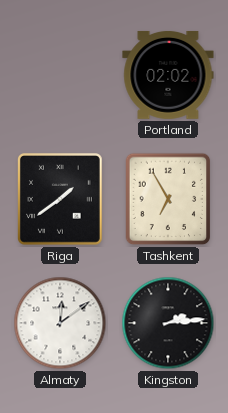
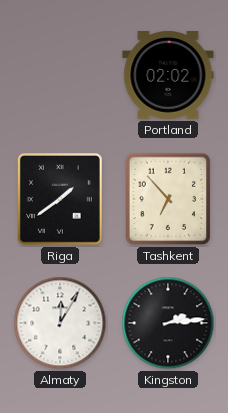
Tashkent: 6:55 -> 6:53 (168, 199)
Almaty: 12:09 -> 12:05 (60, 323)
